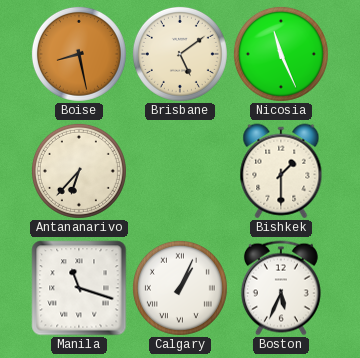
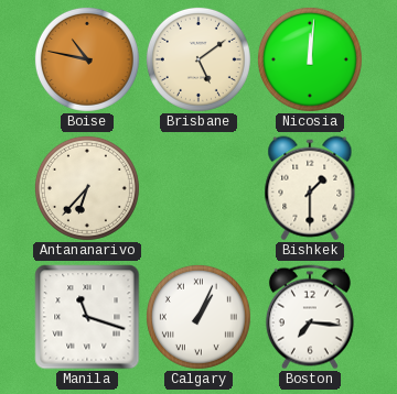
Boise: 8:28 -> 10:47 (87, 59)
Nicosia: 11:26 -> 12:01 (310, 59)
Boston: 5:34 -> 7:16 (310, 317)
